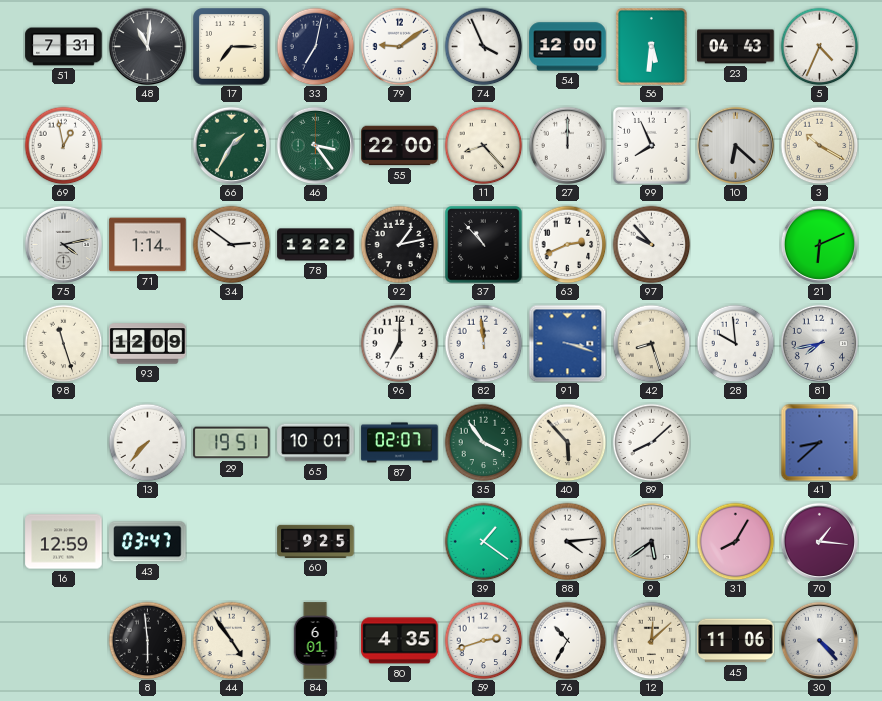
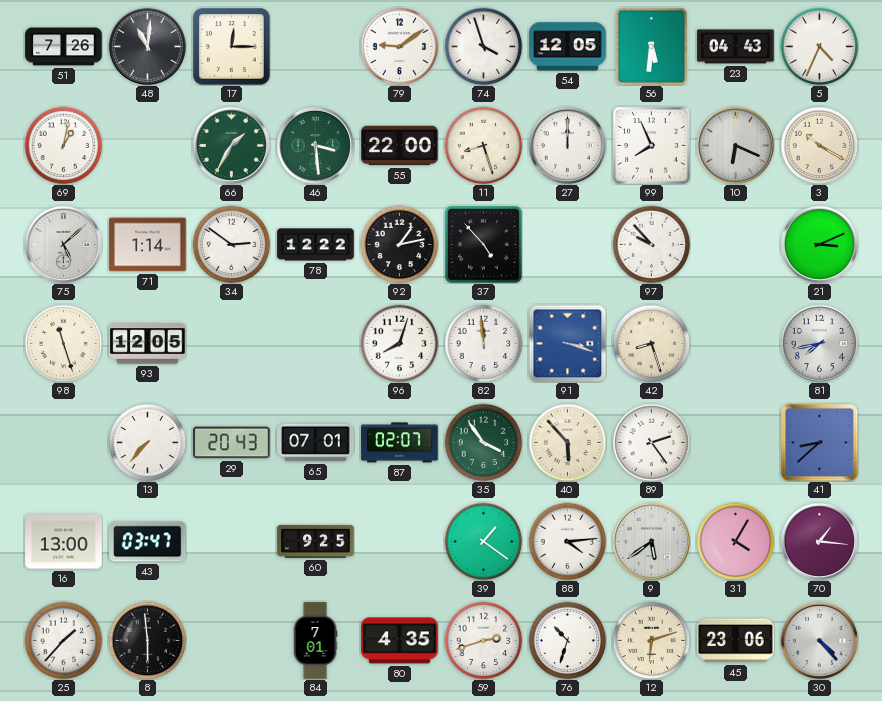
51: 7:31 -> 7:26 (64, 47)
17: 7:15 -> 12:15 (232, 47)
33: 7:02 -> none (315, 46)
74: 3:56 -> 3:57 (483, 46)
54: 12:00 -> 12:05 (568, 47)
69: 12:58 -> 1:02 (63, 145)
46: 3:24 -> 3:29 (315, 145)
11: 8:23 -> 8:27 (483, 145)
10: 6:22 -> 6:19 (735, 145)
75: 4:13 -> 5:08 (63, 244)
37: 10:53 -> 4:53 (484, 245)
63: 2:41 -> none (567, 244)
21: 6:11 -> 3:11 (819, 244)
93: 12:09 -> 12:05 (148, 344)
96: 7:00 -> 8:03 (399, 343)
28: 9:59 -> none (735, 343)
29: 19:51 -> 20:43 (232, 443)
65: 10:01 -> 07:01 (316, 443)
89: 8:08 -> 2:24 (651, 442)
16: 12:59 -> 13:00 (64, 542)
31: 8:05 -> 4:05 (735, 541)
25: none -> 1:37 (63, 640)
44: 4:54 -> none (231, 640)
84: 6:01 -> 7:01 (315, 641)
76: 10:35 -> 10:33 (567, 640)
12: 12:08 -> 6:12 (651, 640)
45: 11:06 -> 23:06 (736, 641)
